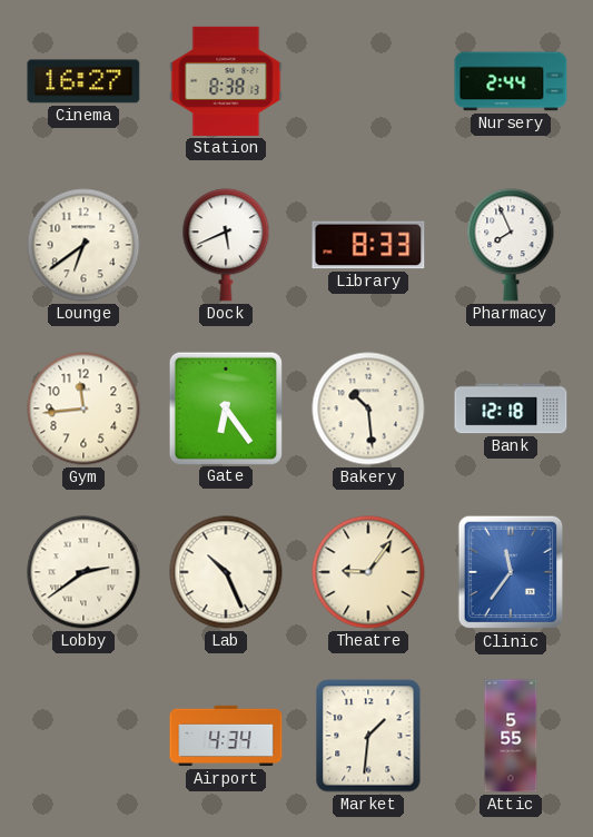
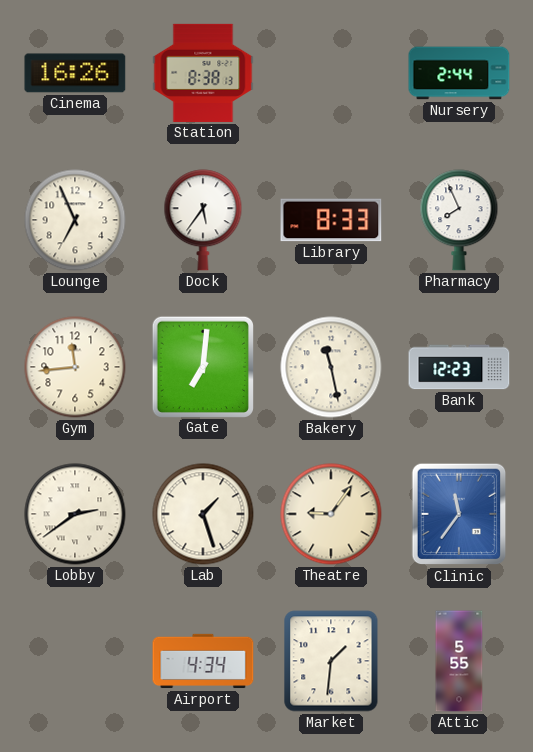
Cinema: 16:27 -> 16:26 (75, 73)
Lounge: 6:39 -> 6:56 (75, 220)
Dock: 5:41 -> 5:36 (203, 220)
Gate: 6:24 -> 7:01 (202, 366)
Bakery: 10:29 -> 11:28 (331, 367)
Bank: 12:18 -> 12:23 (459, 367)
Lab: 10:26 -> 1:27 (203, 514)
